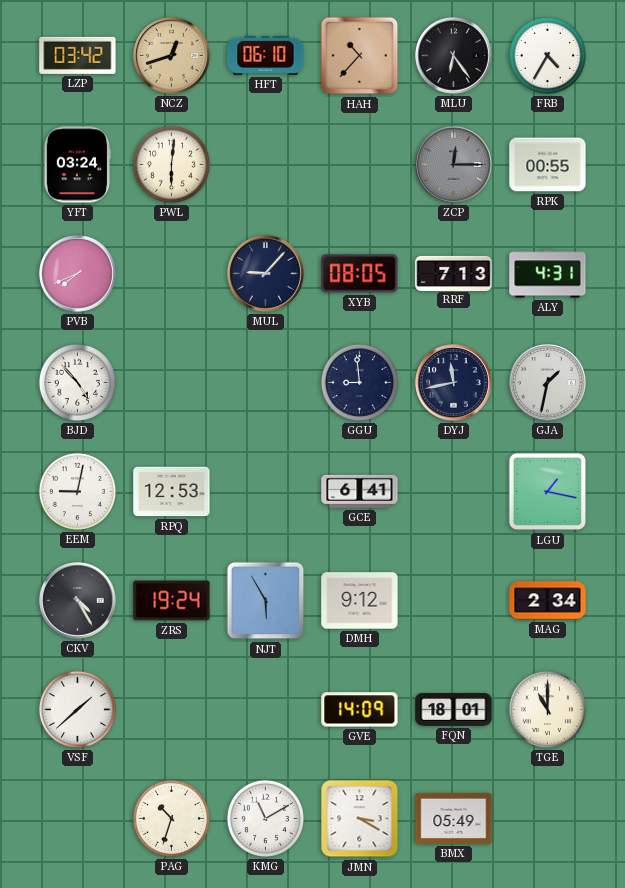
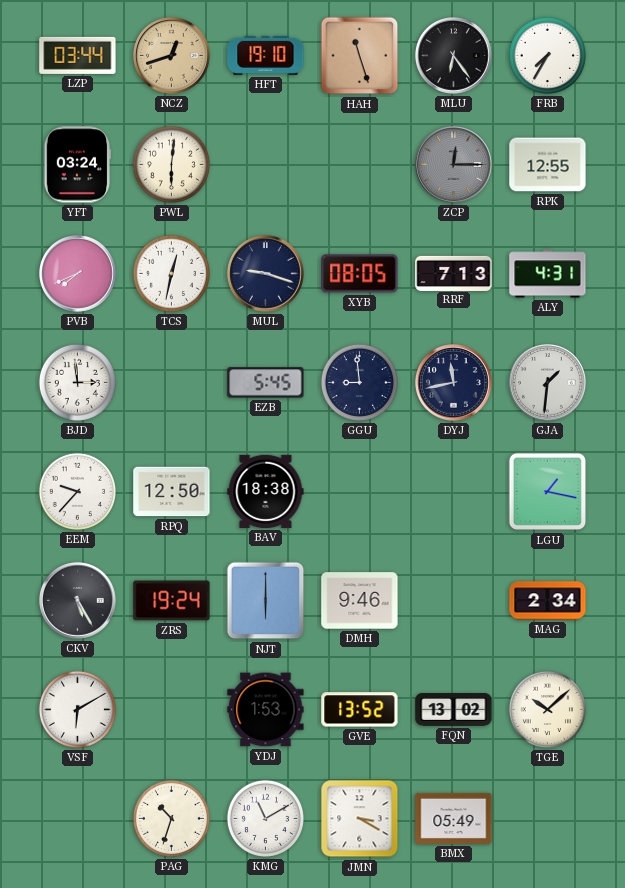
LZP: 03:42 -> 03:44 (78, 55)
HFT: 06:10 -> 19:10 (266, 55)
HAH: 10:37 -> 11:27 (360, 56)
FRB: 4:35 -> 7:35 (547, 55)
RPK: 00:55 -> 12:55 (548, 165)
TCS: none -> 12:32 (171, 273)
MUL: 9:07 -> 9:18 (266, 274)
BJD: 4:53 -> 2:59 (77, 382)
EZB: none -> 5:45 (266, 383)
GJA: 1:32 -> 1:31 (548, 383)
EEM: 9:02 -> 9:37 (77, 491)
RPQ: 12:53 -> 12:50 (172, 492)
BAV: none -> 18:38 (266, 491)
GCE: 6:41 -> none (360, 491)
CKV: 4:25 -> 5:25 (78, 601)
NJT: 5:55 -> 6:00 (266, 601)
DMH: 9:12 -> 9:46 (360, 601)
VSF: 1:38 -> 6:10 (77, 709)
YDJ: none -> 1:53 (266, 710)
GVE: 14:09 -> 13:52 (360, 710)
FQN: 18:01 -> 13:02 (454, 710)
TGE: 11:00 -> 10:08 (547, 709)
